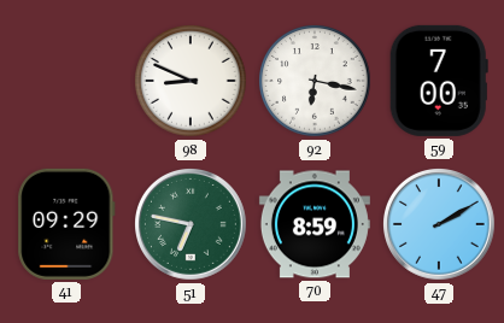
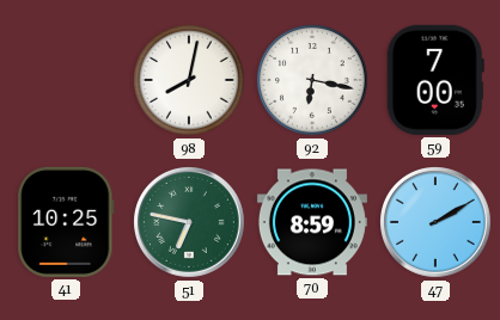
98: 8:49 -> 8:02 (189, 80)
41: 09:29 -> 10:25 (66, 222)
